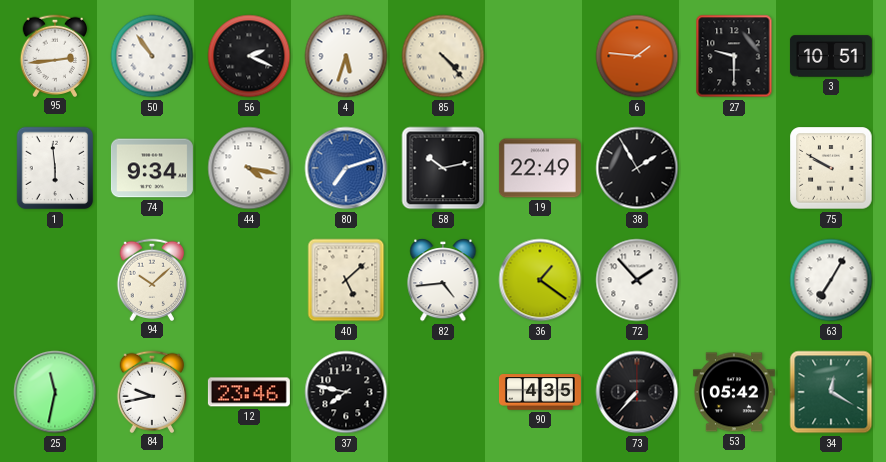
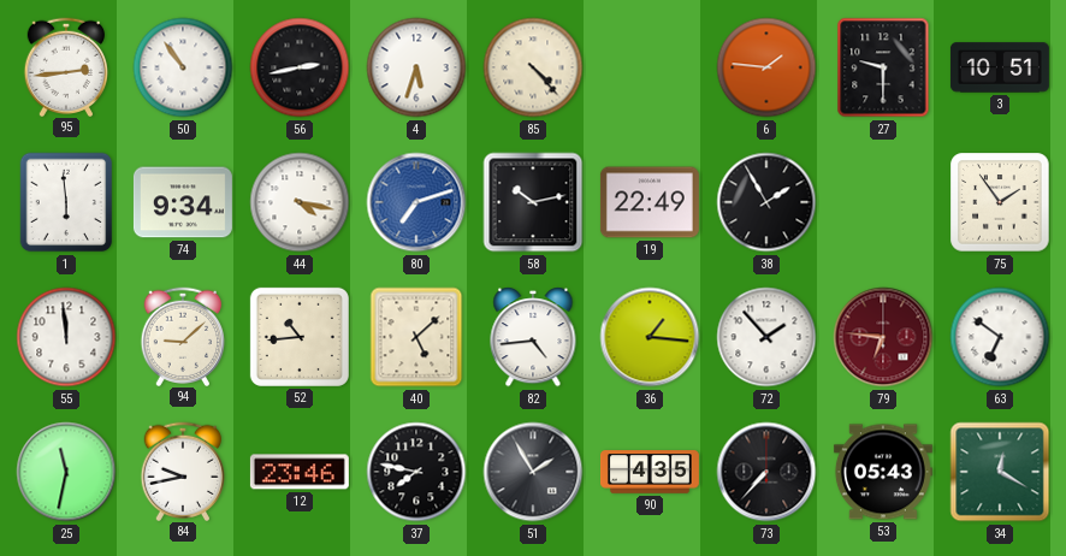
56: 2:19 -> 2:43 (300, 67)
75: 9:50 -> 1:54 (1000, 202)
55: none -> 11:59 (66, 337)
94: 10:08 -> 9:08 (183, 336)
52: none -> 10:44 (300, 337)
36: 1:21 -> 1:16 (650, 337)
79: none -> 6:46 (883, 337)
63: 7:05 -> 6:51 (1000, 337)
51: none -> 1:55 (533, 472)
53: 05:42 -> 05:43 (883, 472)
